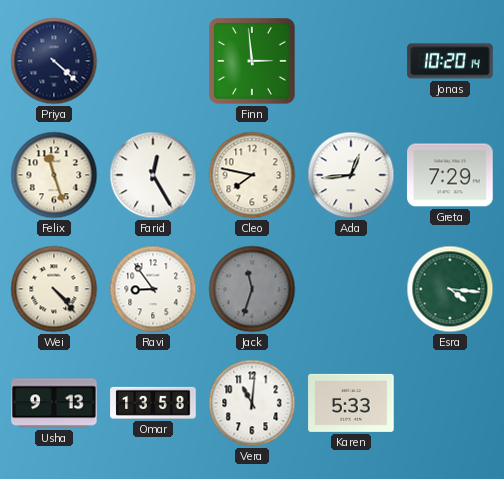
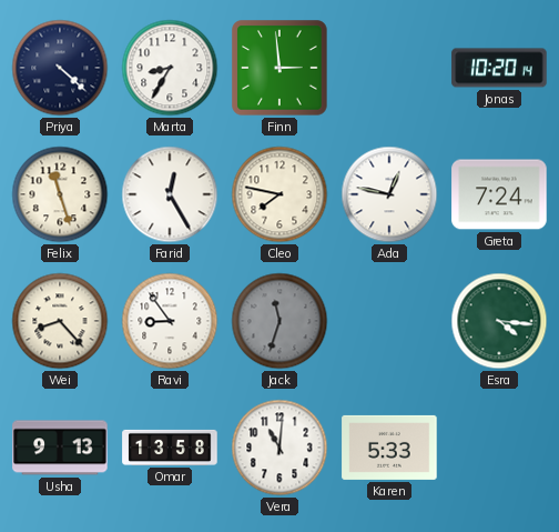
Marta: none -> 8:35 (170, 68)
Ada: 12:44 -> 12:47 (389, 194)
Greta: 7:29 -> 7:24 (499, 194)
Wei: 4:23 -> 8:23 (60, 321)
